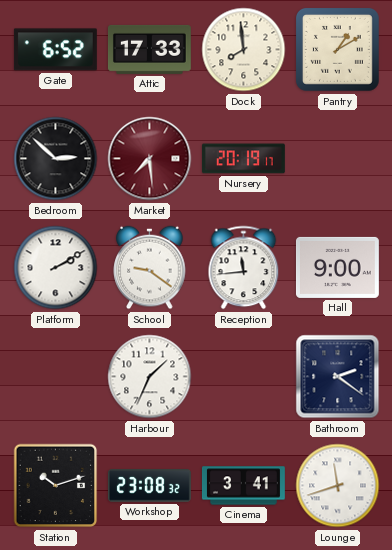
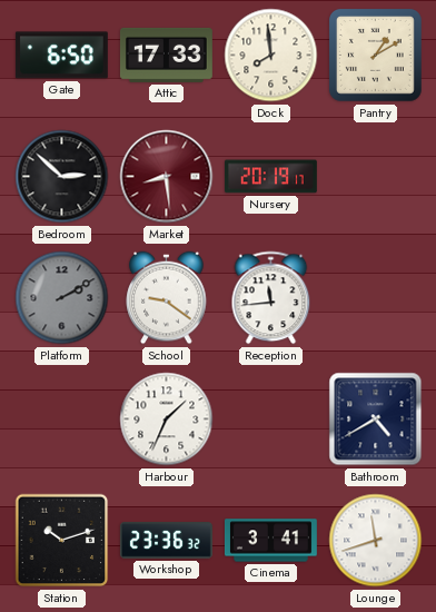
Gate: 6:52 -> 6:50 (61, 56)
Market: 7:29 -> 8:29 (167, 177)
Platform dial: white -> grey (62, 298)
Hall: 9:00 -> none (337, 267)
Bathroom: 2:21 -> 4:40 (376, 419)
Workshop: 23:08 -> 23:36 (166, 541)
